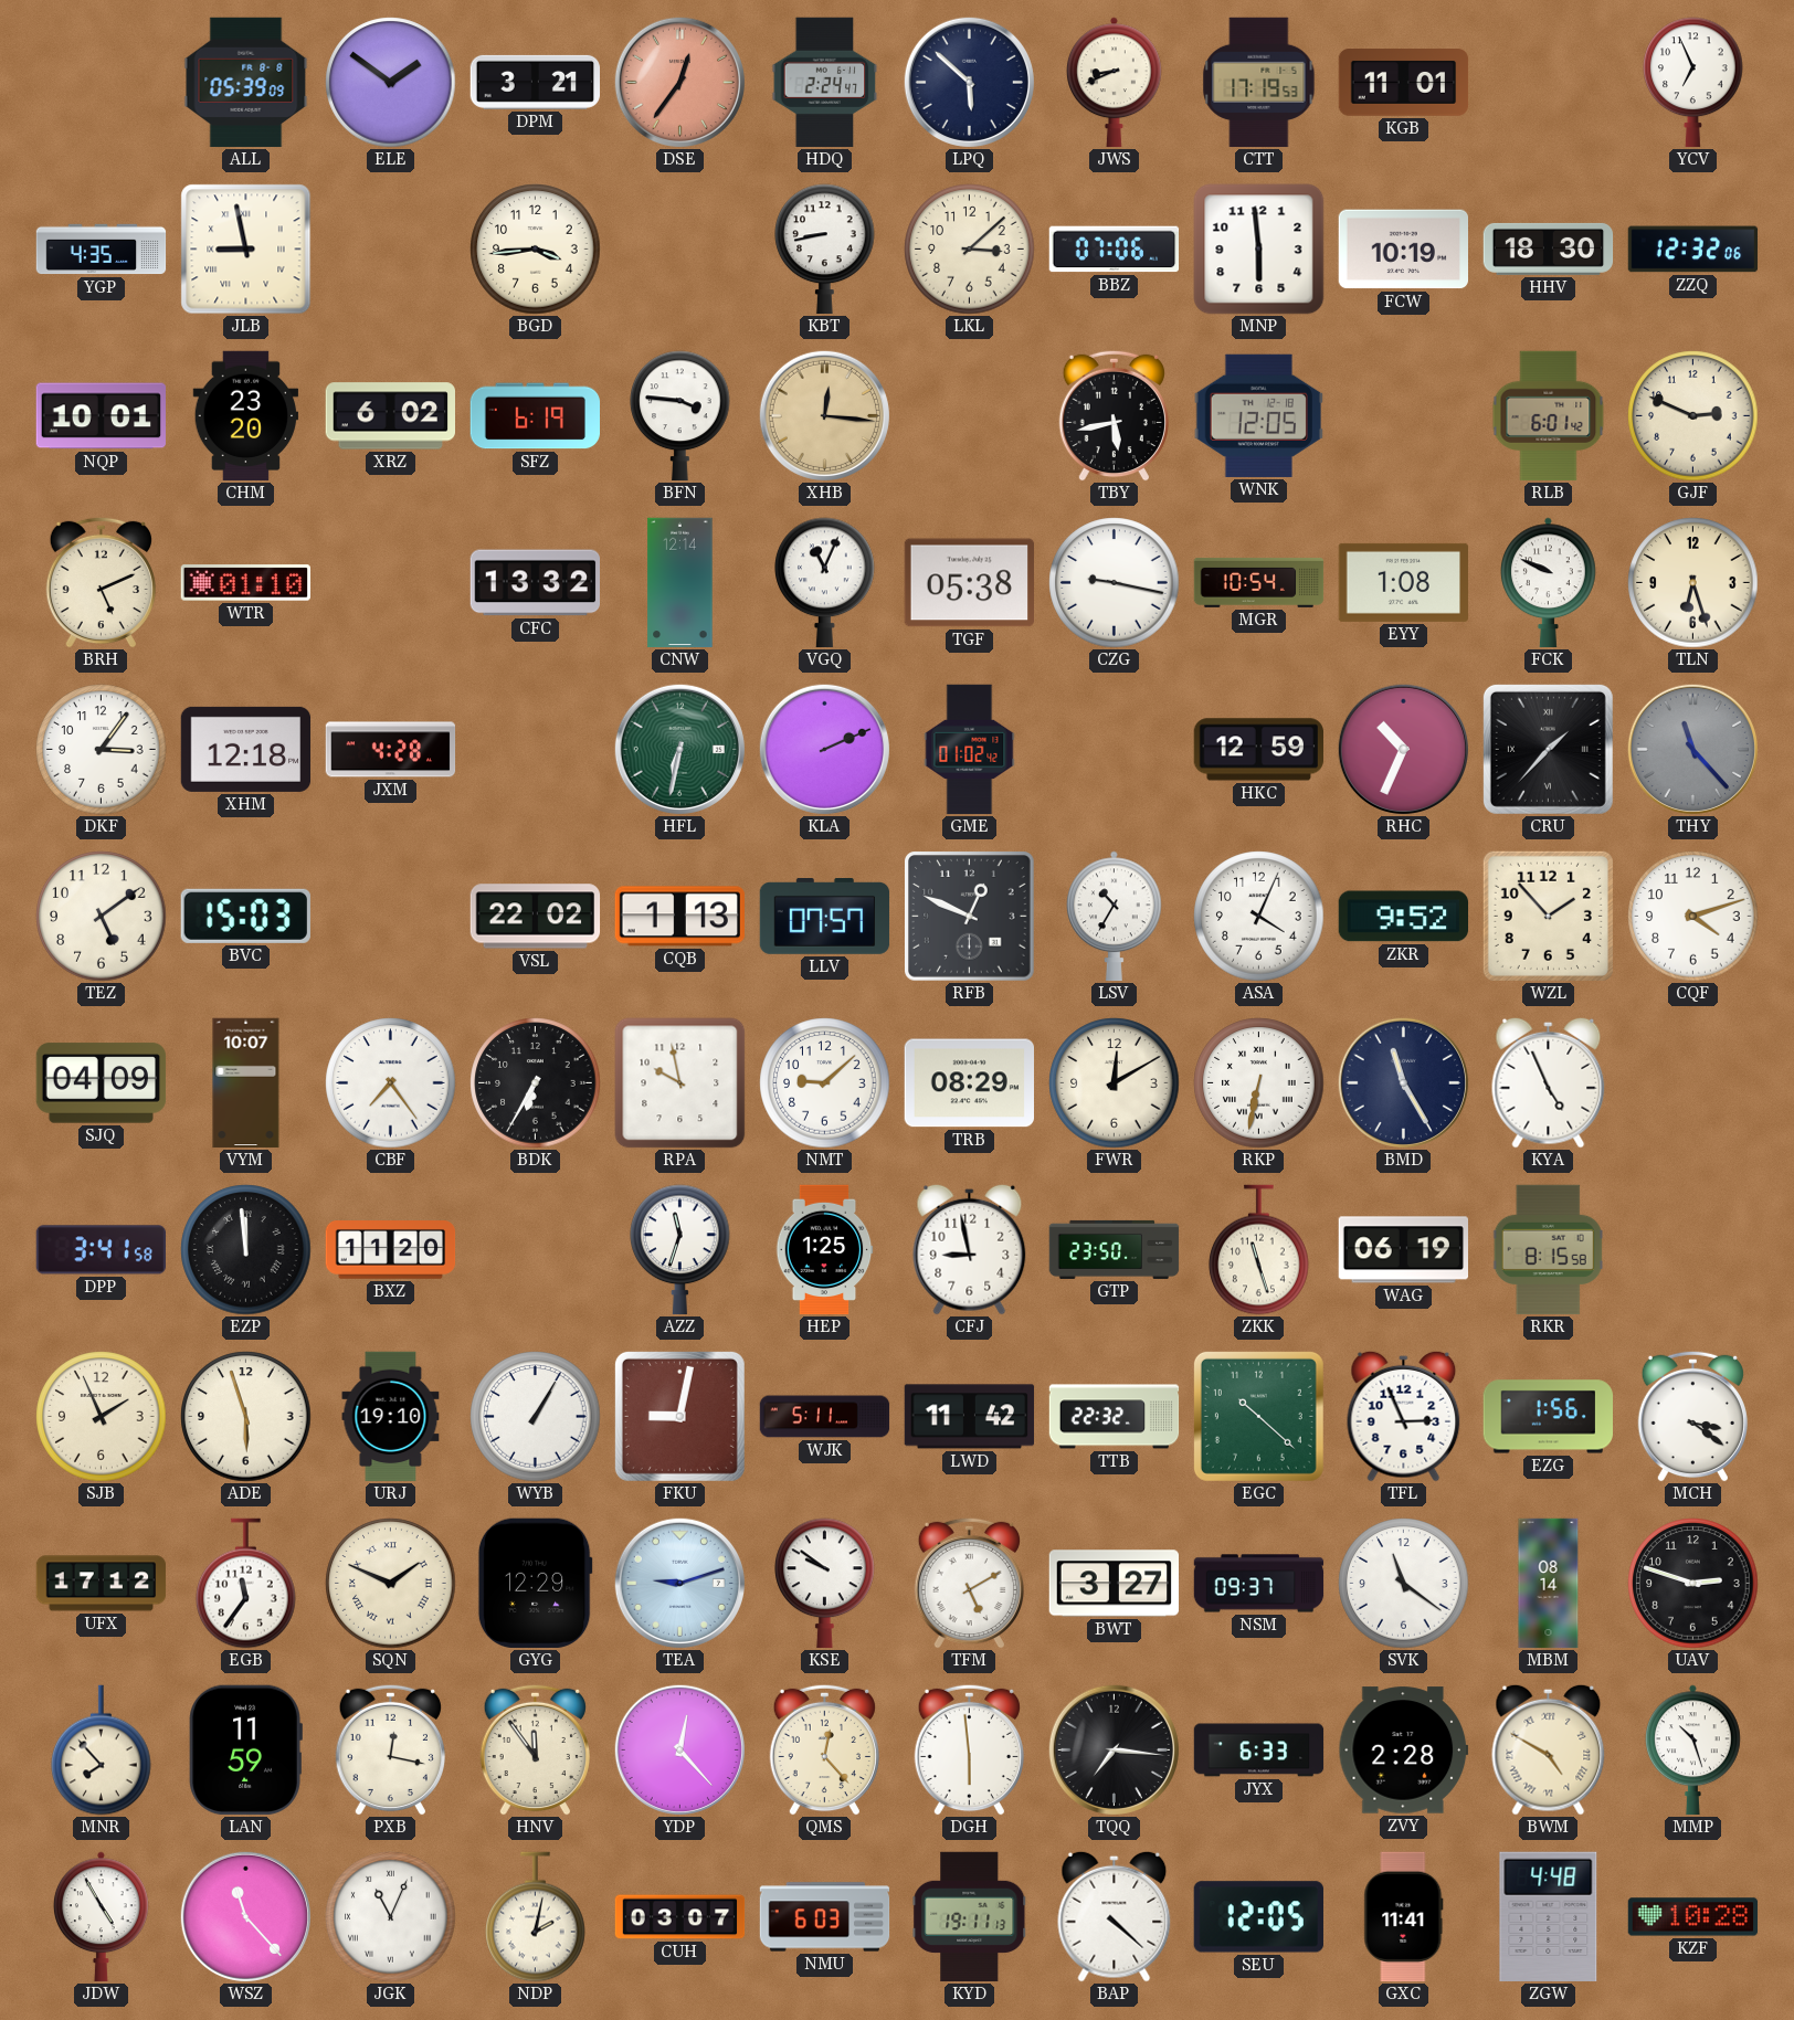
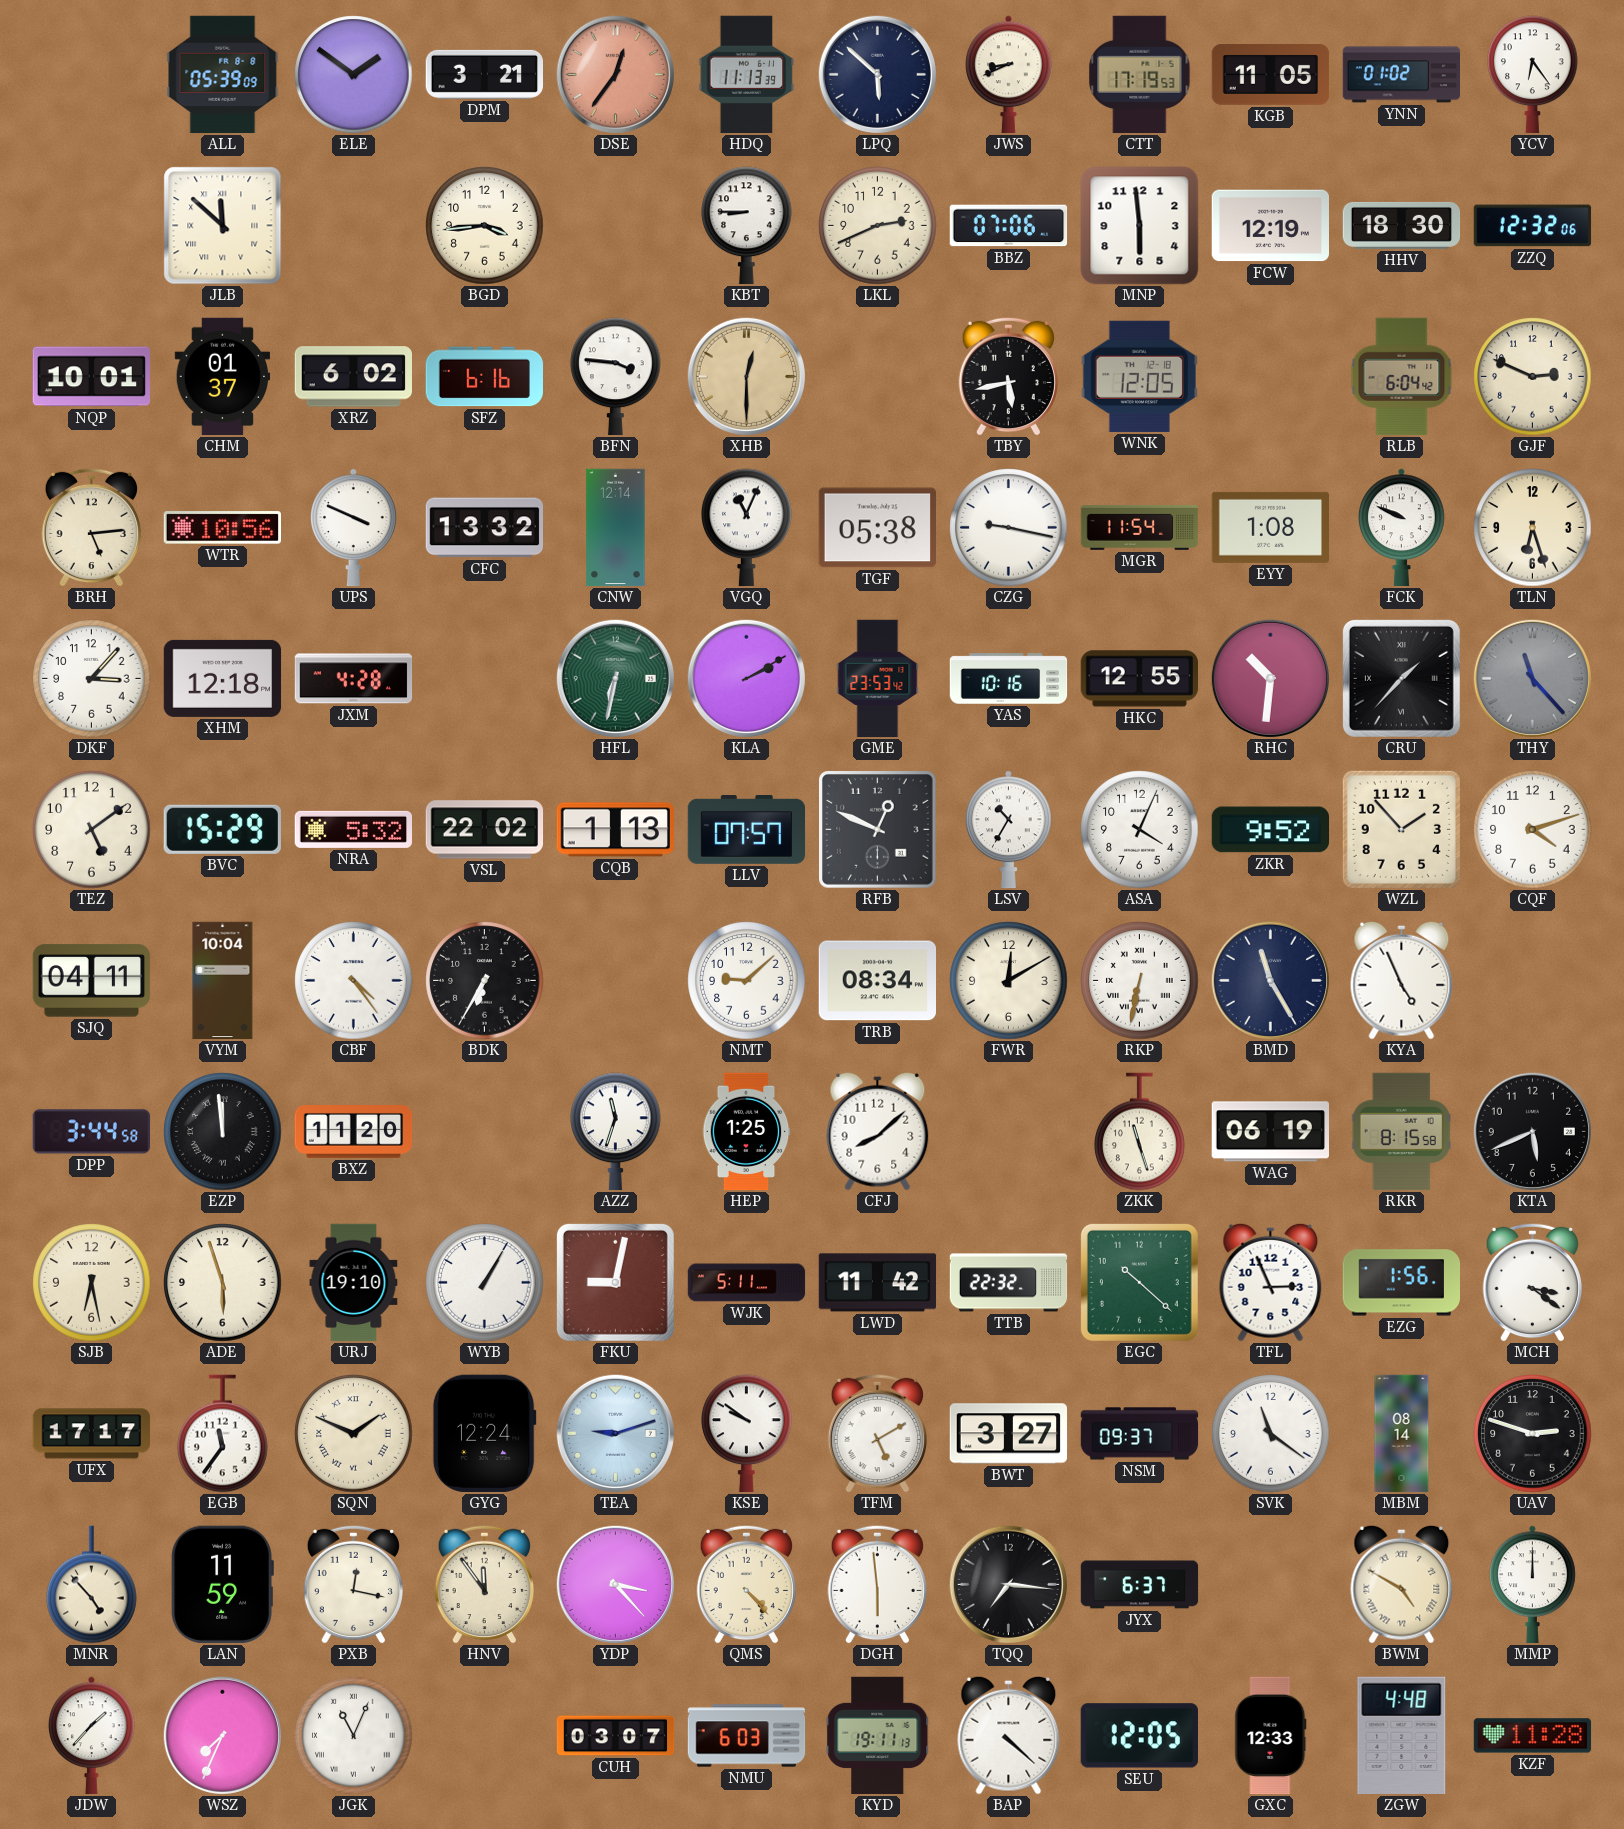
HDQ: 2:24 -> 11:13 (747, 75)
KGB: 11:01 -> 11:05 (1271, 75)
YNN: none -> 01:02 (1402, 75)
YCV: 6:56 -> 6:24 (1533, 75)
YGP: 4:35 -> none (102, 250)
JLB: 8:58 -> 11:52 (223, 226)
KBT: 8:43 -> 8:45 (747, 226)
LKL: 3:08 -> 2:41 (878, 226)
FCW: 10:19 -> 12:19 (1270, 226)
CHM: 23:20 -> 01:37 (223, 377)
SFZ: 6:19 -> 6:16 (484, 377)
XHB: 12:16 -> 12:30 (746, 376)
RLB: 6:01 -> 6:04 (1402, 377)
BRH: 5:11 -> 5:14 (91, 527)
WTR: 01:10 -> 10:56 (223, 528)
UPS: none -> 3:49 (354, 528)
MGR: 10:54 -> 11:54 (1140, 527)
DKF: 3:06 -> 3:07 (92, 679)
KLA: 2:11 -> 2:10 (746, 678)
GME: 01:02 -> 23:53 (878, 679)
YAS: none -> 10:16 (1009, 679)
HKC: 12:59 -> 12:55 (1139, 679)
RHC: 10:34 -> 10:31 (1270, 678)
BVC: 15:03 -> 15:29 (222, 829)
NRA: none -> 5:32 (353, 829)
SJQ: 04:09 -> 04:11 (92, 981)
VYM: 10:07 -> 10:04 (223, 981)
CBF: 7:24 -> 4:24 (354, 981)
RPA: 9:58 -> none (680, 1083)
TRB: 08:29 -> 08:34 (877, 981)
DPP: 3:41 -> 3:44 (91, 1132)
CFJ: 8:58 -> 8:08 (878, 1131)
GTP: 23:50 -> none (1115, 1249)
KTA: none -> 5:41 (1532, 1131)
SJB: 1:56 -> 6:28 (92, 1283)
UFX: 17:12 -> 17:17 (92, 1434)
GYG: 12:29 -> 12:24 (484, 1433)
MNR: 7:53 -> 4:53 (92, 1585)
YDP: 12:23 -> 3:23 (615, 1584)
QMS: 12:23 -> 4:23 (746, 1584)
JYX: 6:33 -> 6:37 (1140, 1585)
ZVY: 2:28 -> none (1403, 1751)
MMP: 10:27 -> 12:00 (1533, 1585)
JDW: 4:55 -> 1:37 (92, 1736)
WSZ: 11:23 -> 7:34 (222, 1735)
NDP: 2:02 -> none (536, 1917)
GXC: 11:41 -> 12:33 (1271, 1736)
KZF: 10:28 -> 11:28 (1533, 1736)
